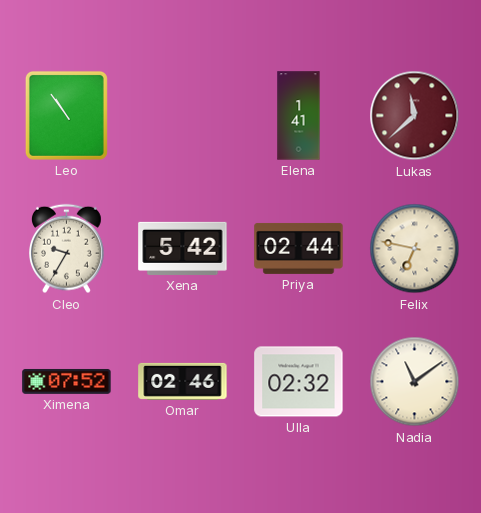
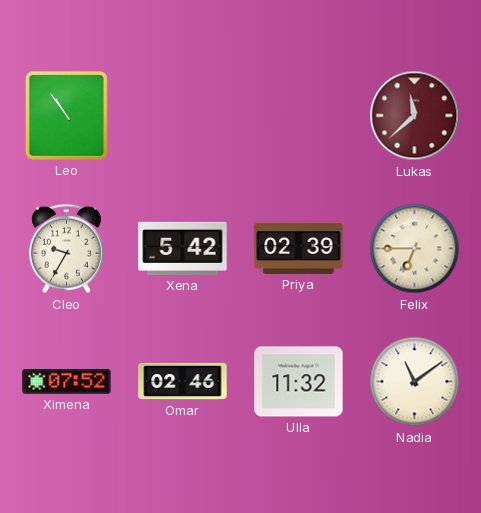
Elena: 1:41 -> none (299, 116)
Priya: 02:44 -> 02:39 (299, 248)
Felix: 6:47 -> 6:45 (415, 249)
Ulla: 02:32 -> 11:32 (299, 382)
